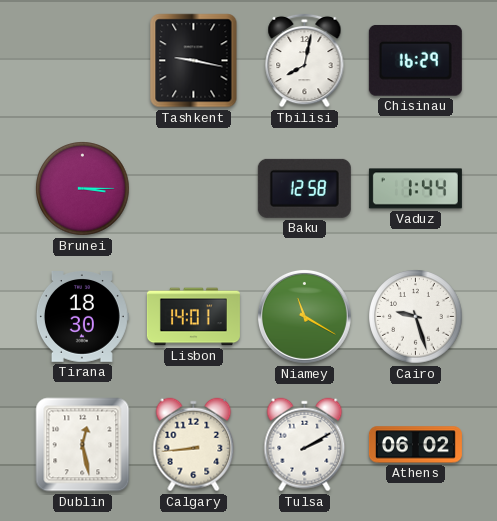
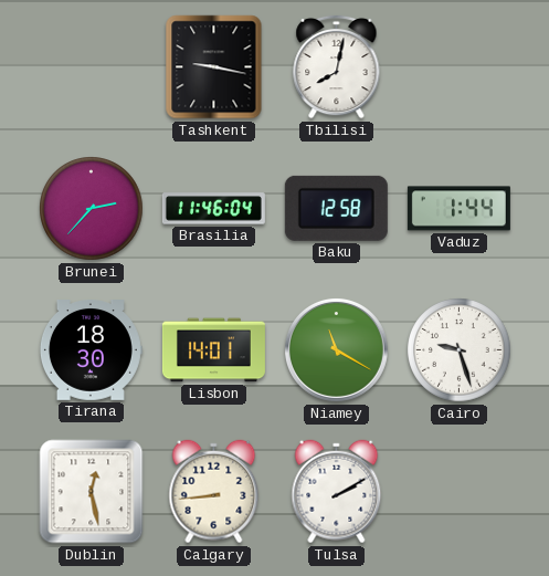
Chisinau: 16:29 -> none (415, 60)
Brunei: 3:15 -> 2:37 (92, 209)
Brasilia: none -> 11:46 (213, 209)
Athens: 06:02 -> none (415, 445)
